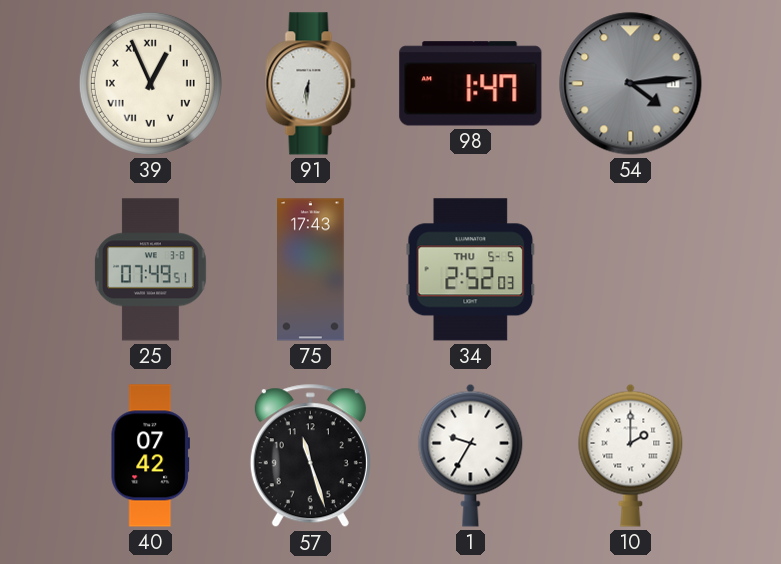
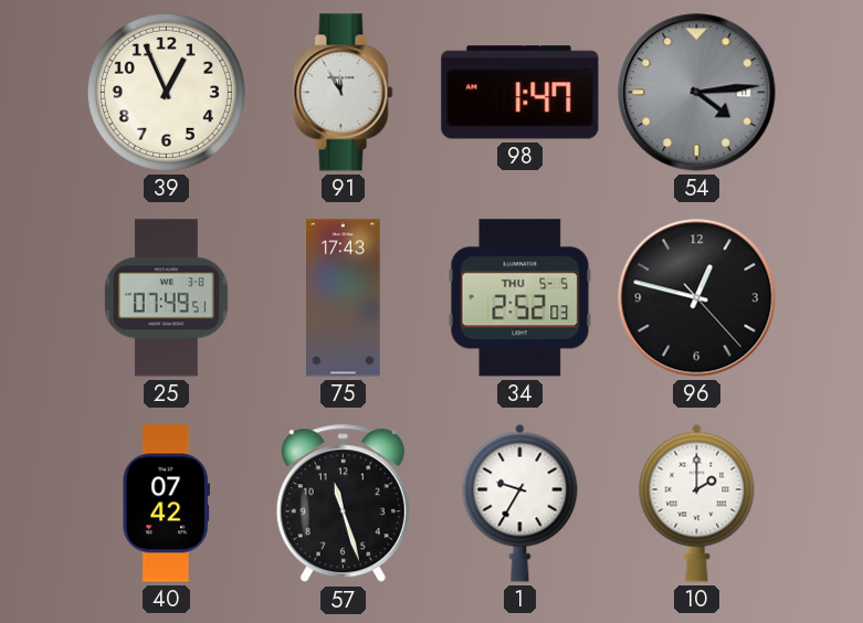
39 numerals: Roman -> Arabic (166, 92)
91: 6:31 -> 11:55 (344, 93)
96: none -> 12:47 (697, 298)
